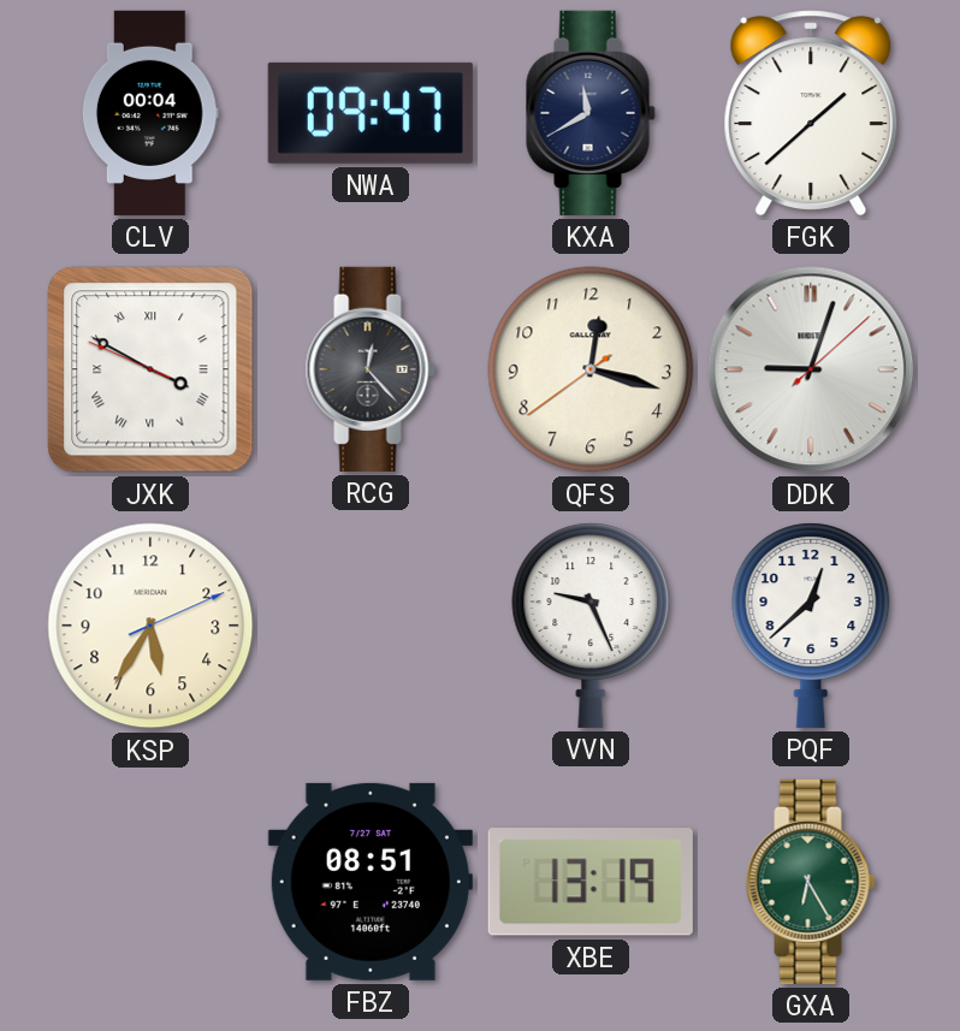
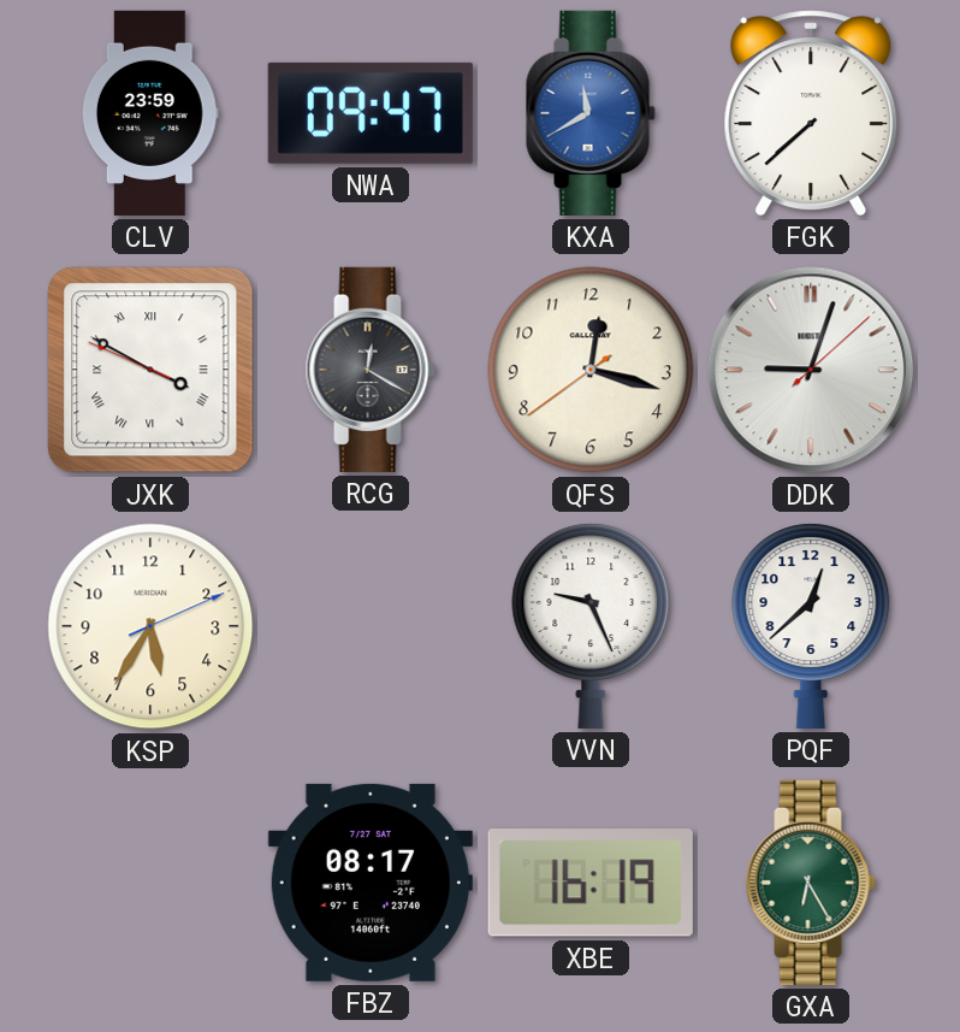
CLV: 00:04 -> 23:59 (150, 113)
KXA dial: navy -> blue (591, 113)
FGK: 1:38 -> 7:38 (811, 113)
RCG: 12:23 -> 12:20 (371, 370)
FBZ: 08:51 -> 08:17 (371, 883)
XBE: 13:19 -> 16:19 (591, 884)
